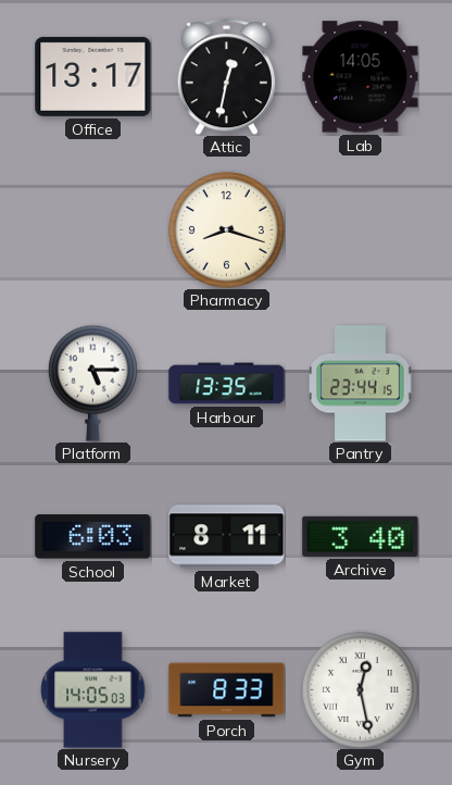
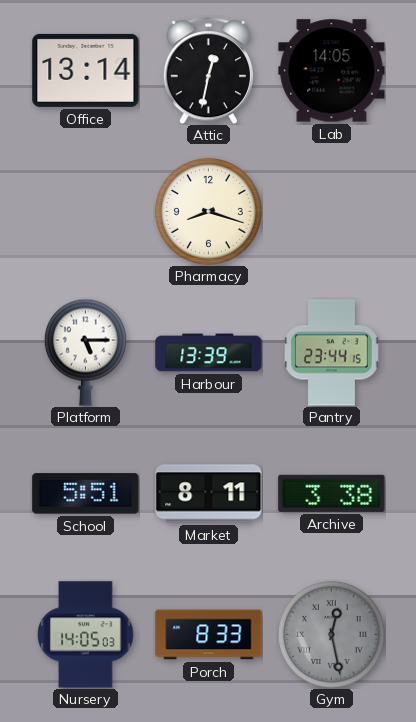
Office: 13:17 -> 13:14 (86, 70)
Harbour: 13:35 -> 13:39 (209, 353)
School: 6:03 -> 5:51 (86, 494)
Archive: 3:40 -> 3:38 (332, 493)
Gym dial: white -> grey (331, 634)
